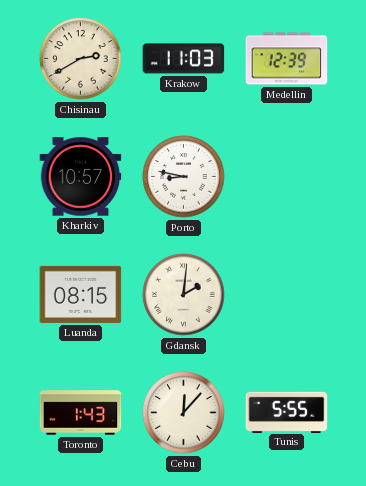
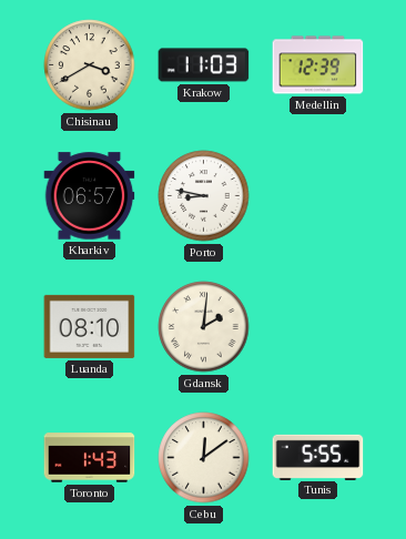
Chisinau: 2:40 -> 3:40 (90, 65)
Kharkiv: 10:57 -> 06:57 (90, 196)
Luanda: 08:15 -> 08:10 (90, 326)
Cebu: 12:07 -> 12:09 (204, 458)
